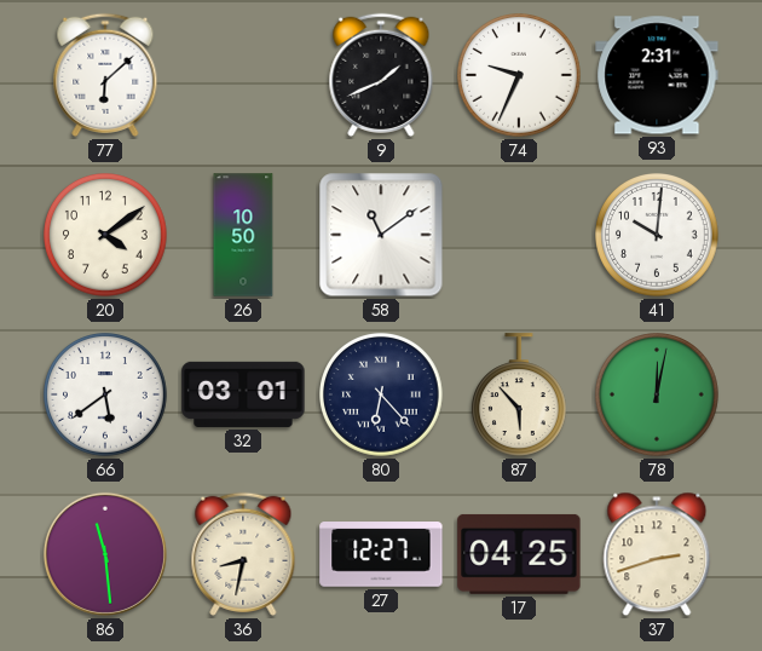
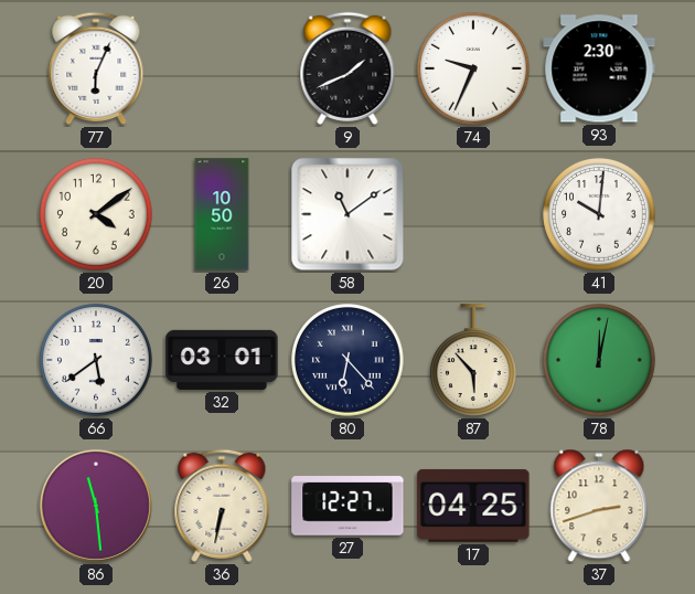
77: 6:08 -> 6:04 (96, 68)
93: 2:31 -> 2:30 (599, 68)
36: 8:32 -> 6:32 (222, 506)
